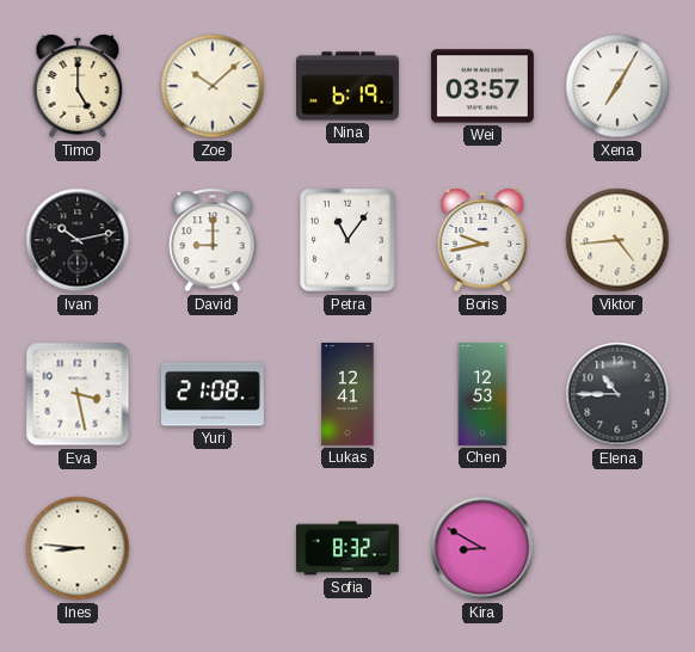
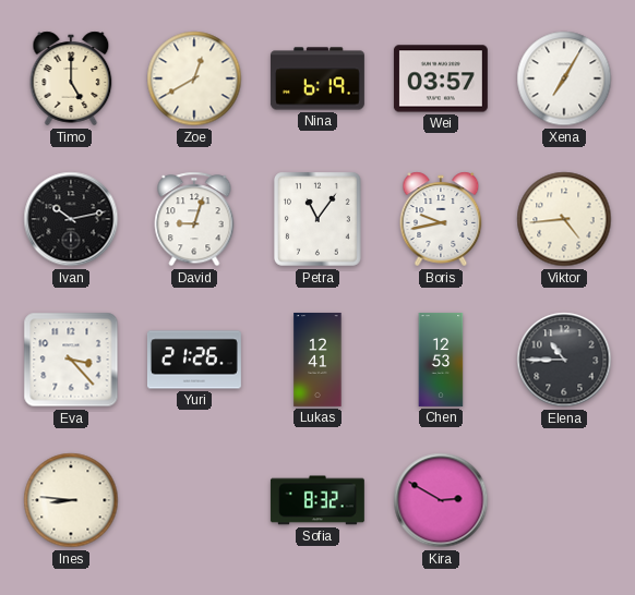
Zoe: 10:08 -> 12:40 (194, 78)
David: 9:00 -> 9:03 (194, 219)
Eva: 3:28 -> 3:23 (71, 360)
Yuri: 21:08 -> 21:26 (194, 360)
Kira: 8:50 -> 2:50 (441, 500)
